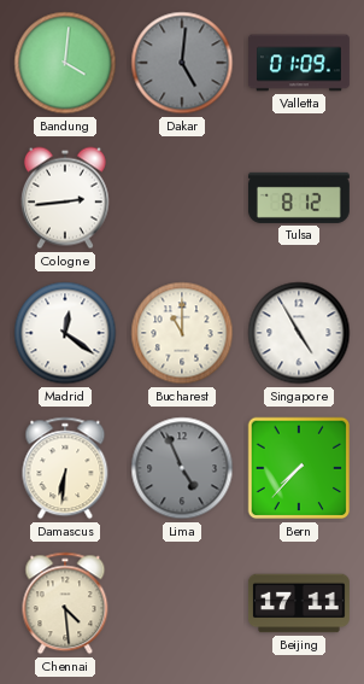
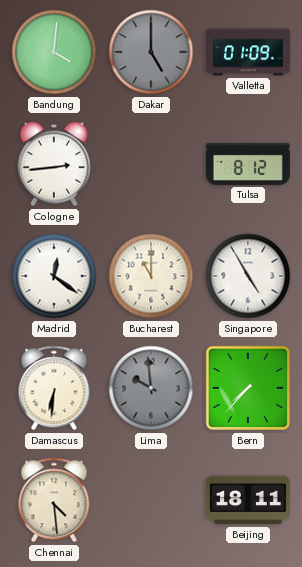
Dakar: 5:01 -> 5:00 (151, 52)
Lima: 4:56 -> 9:59 (151, 388)
Beijing: 17:11 -> 18:11 (248, 500)
